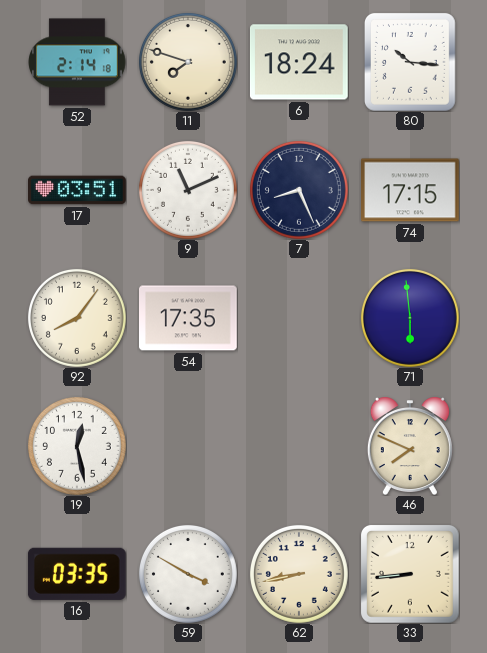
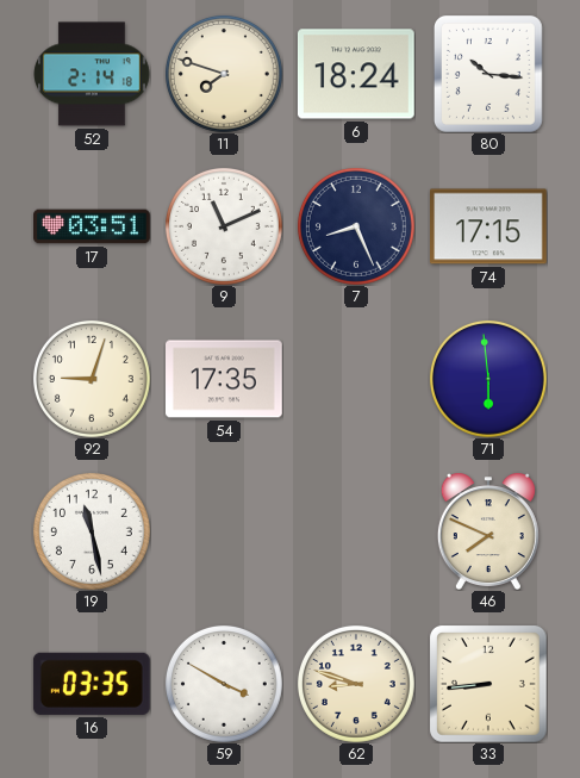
92: 8:06 -> 9:03 (92, 379)
19: 12:28 -> 11:28 (92, 531)
62: 8:43 -> 8:48 (356, 684)
